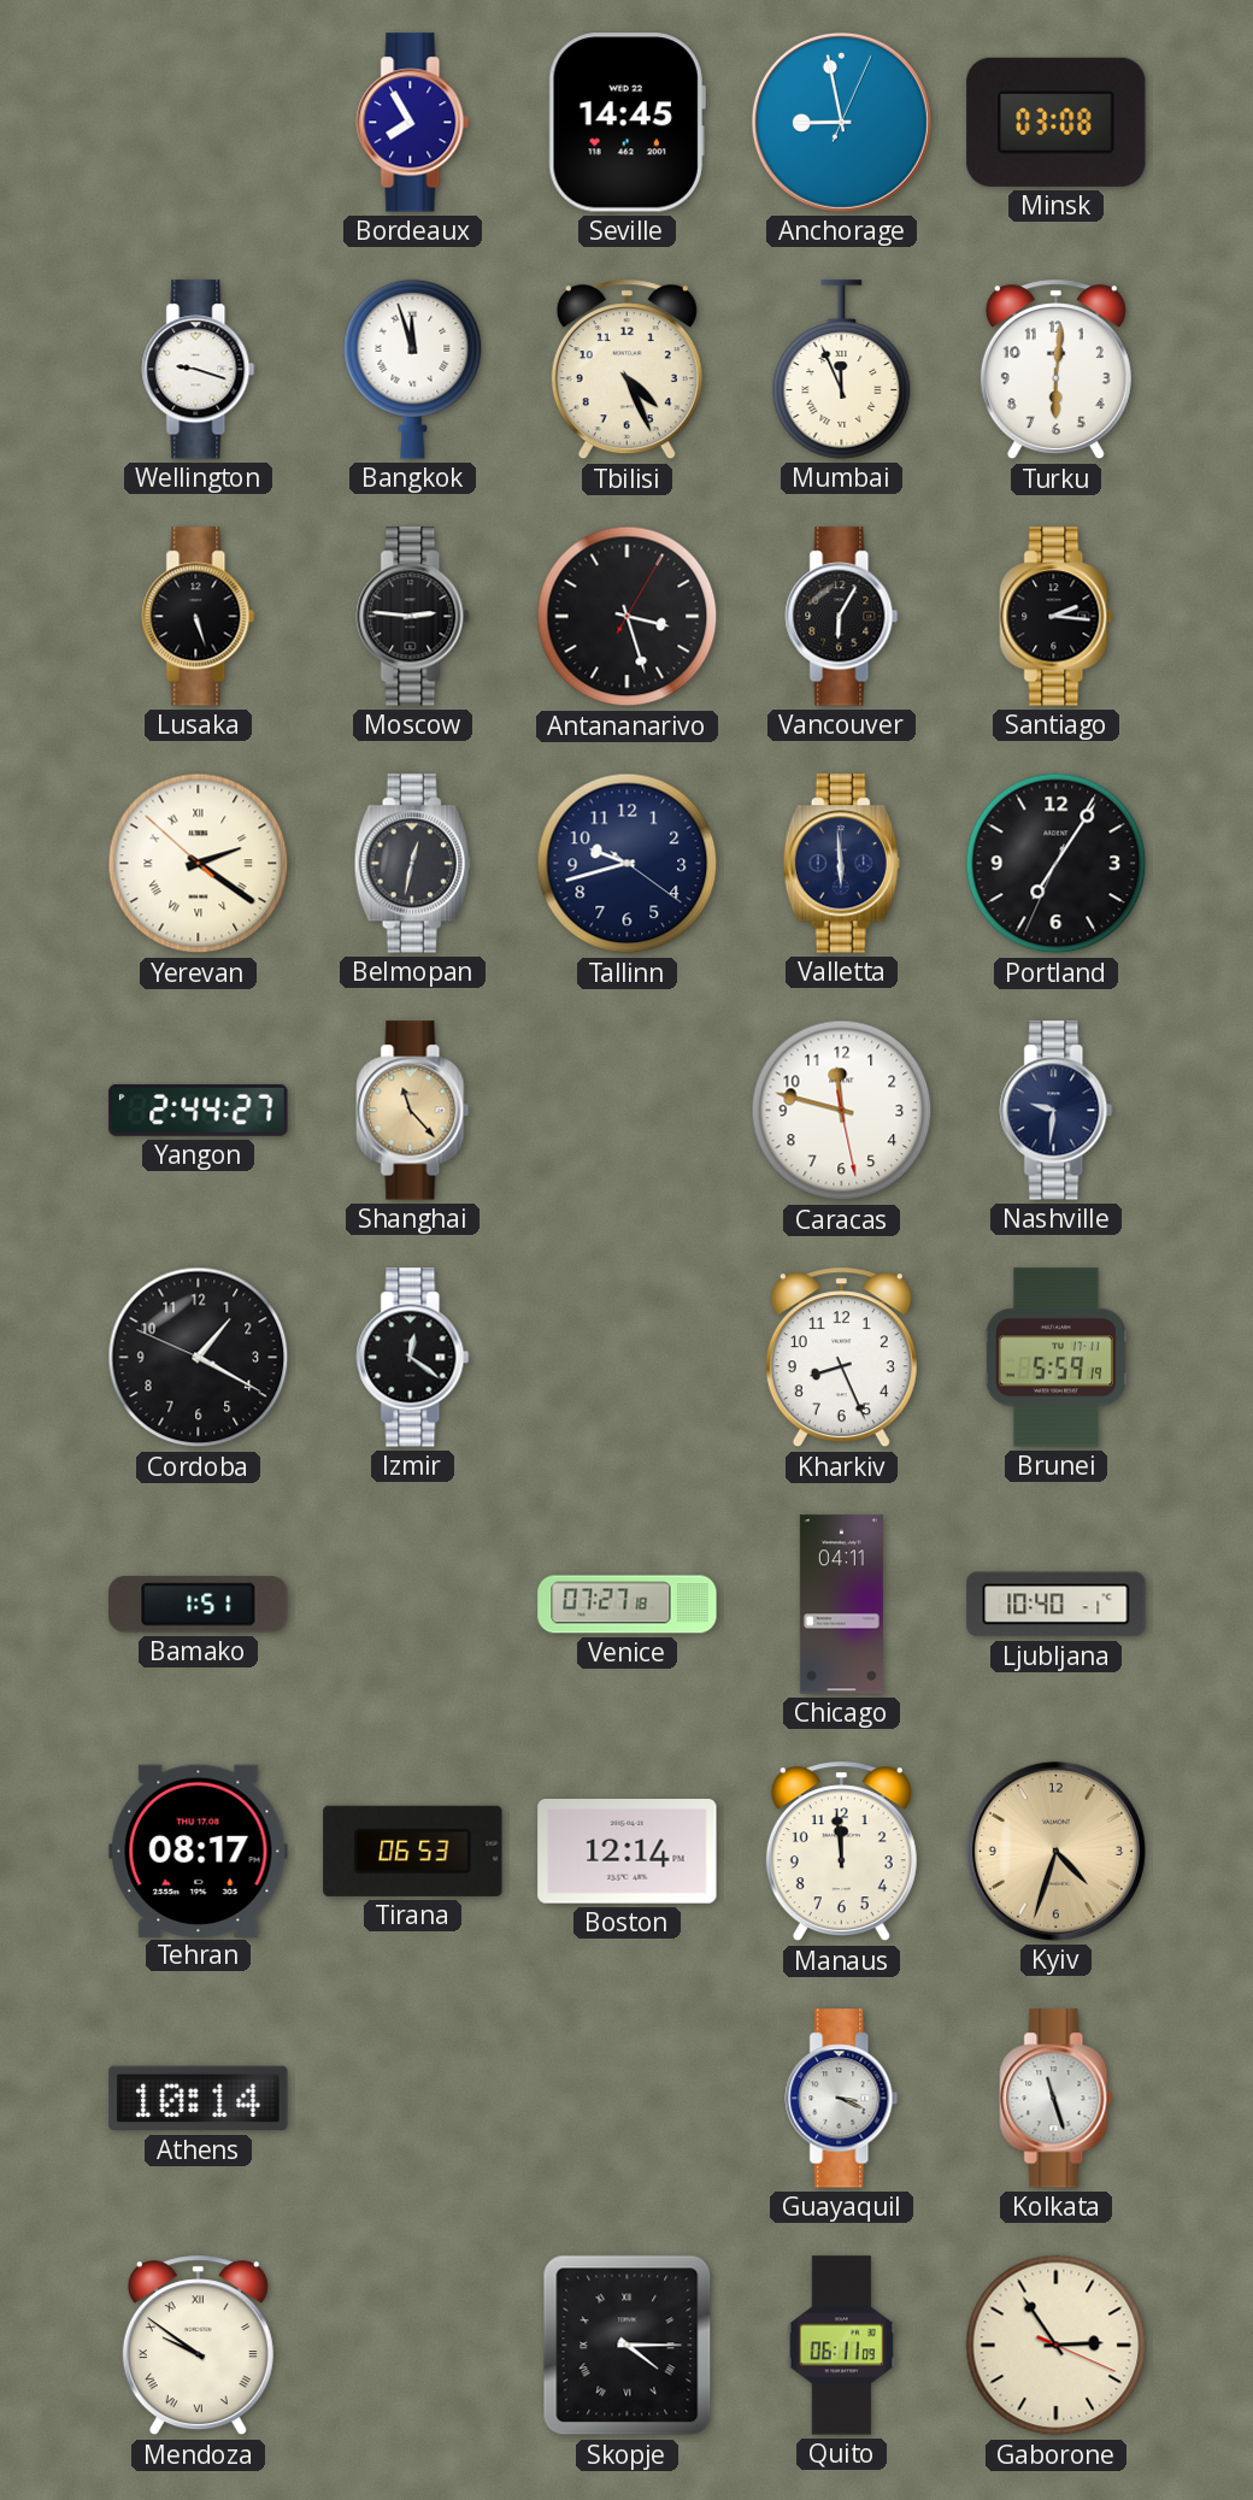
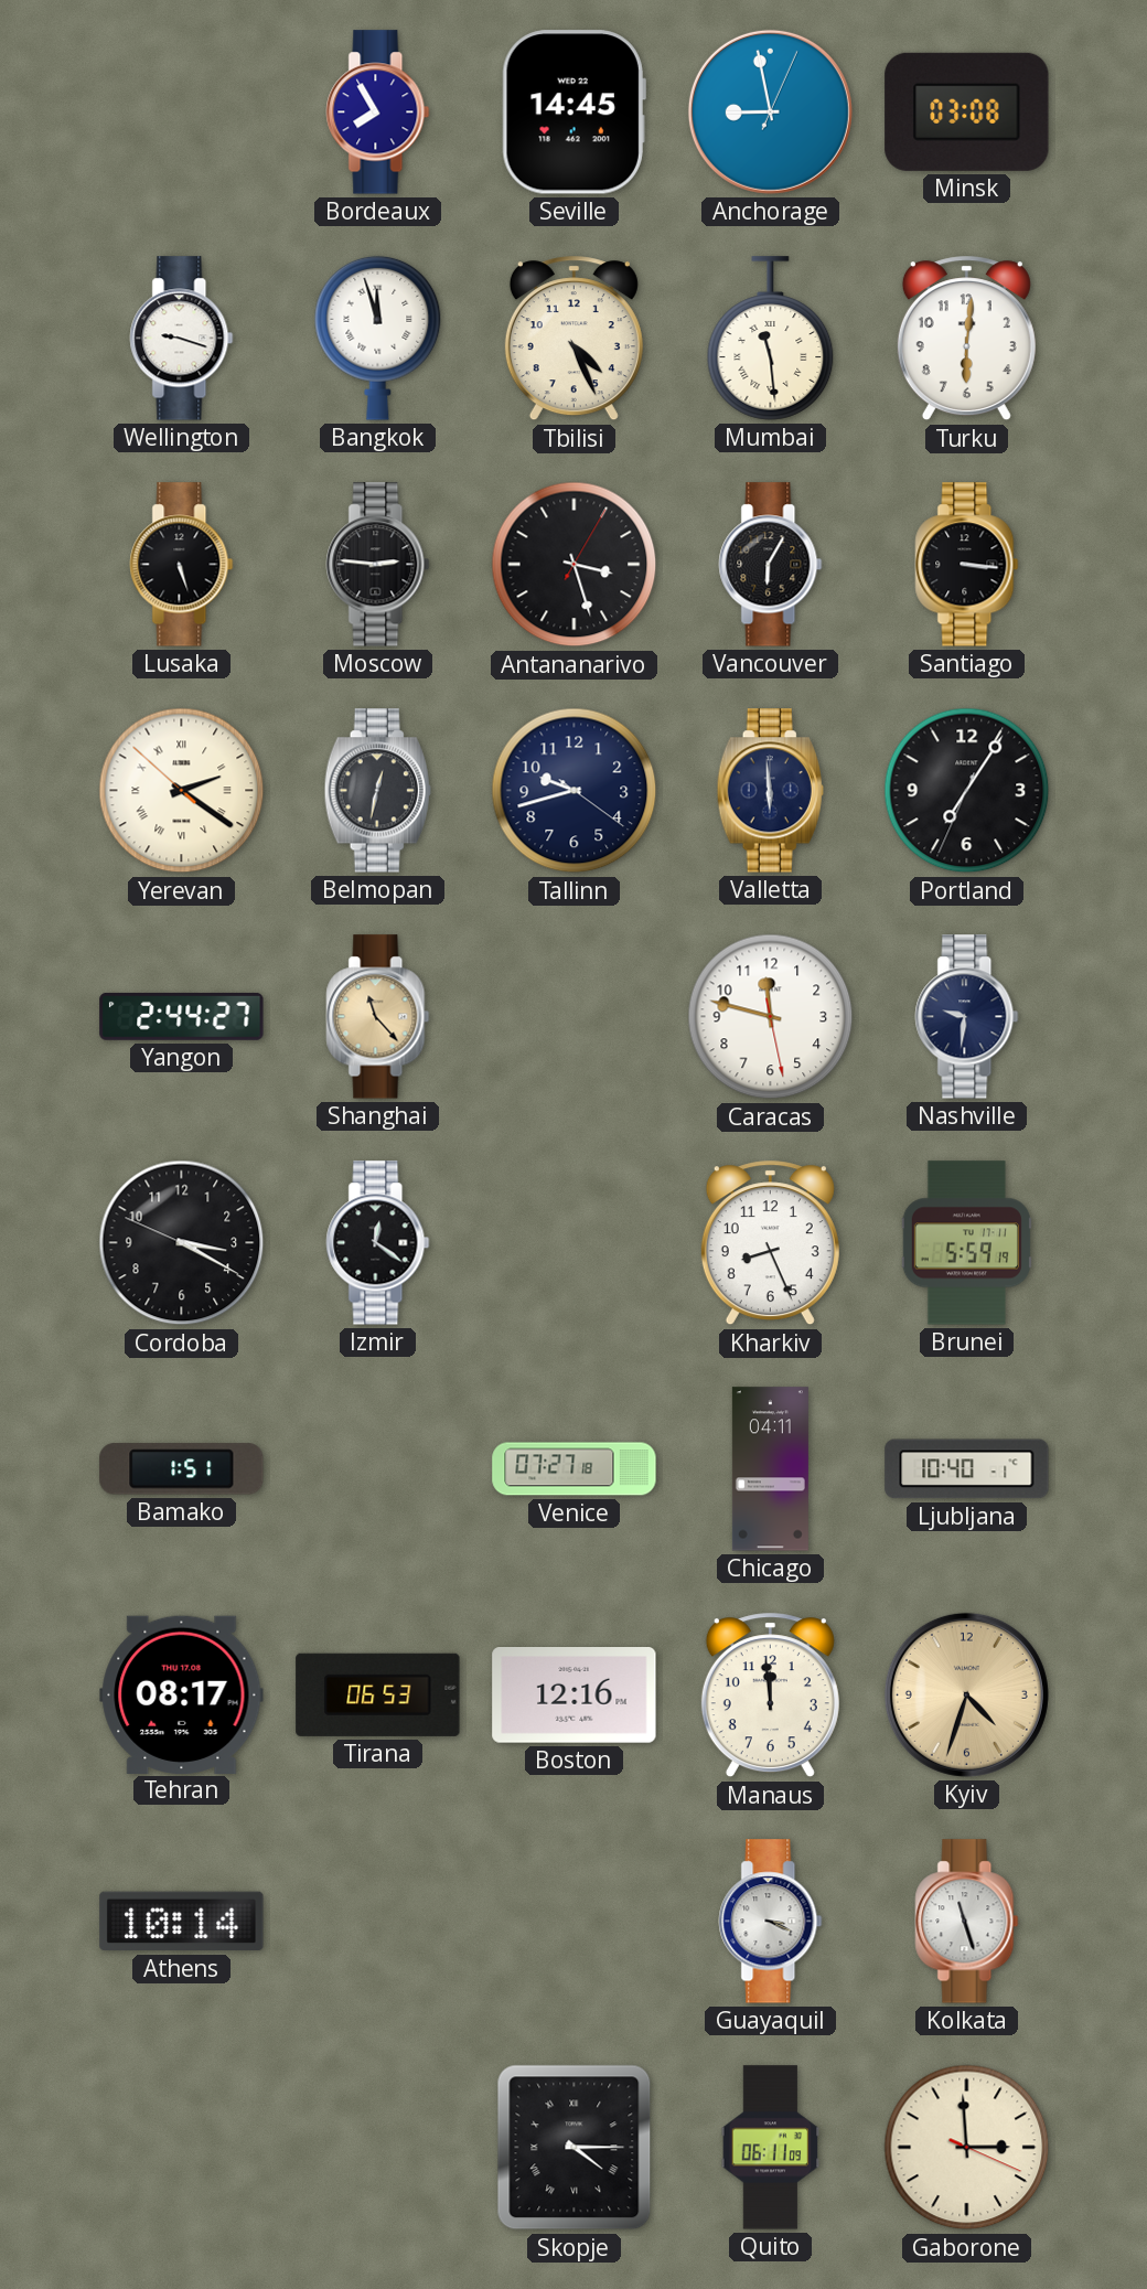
Mumbai: 11:56 -> 11:29 (771, 339)
Santiago: 2:16 -> 3:16 (967, 565)
Cordoba: 1:19 -> 3:19 (182, 1243)
Boston: 12:14 -> 12:16 (575, 1696)
Mendoza: 9:51 -> none (198, 2346)
Gaborone: 2:54 -> 2:59 (967, 2148)
